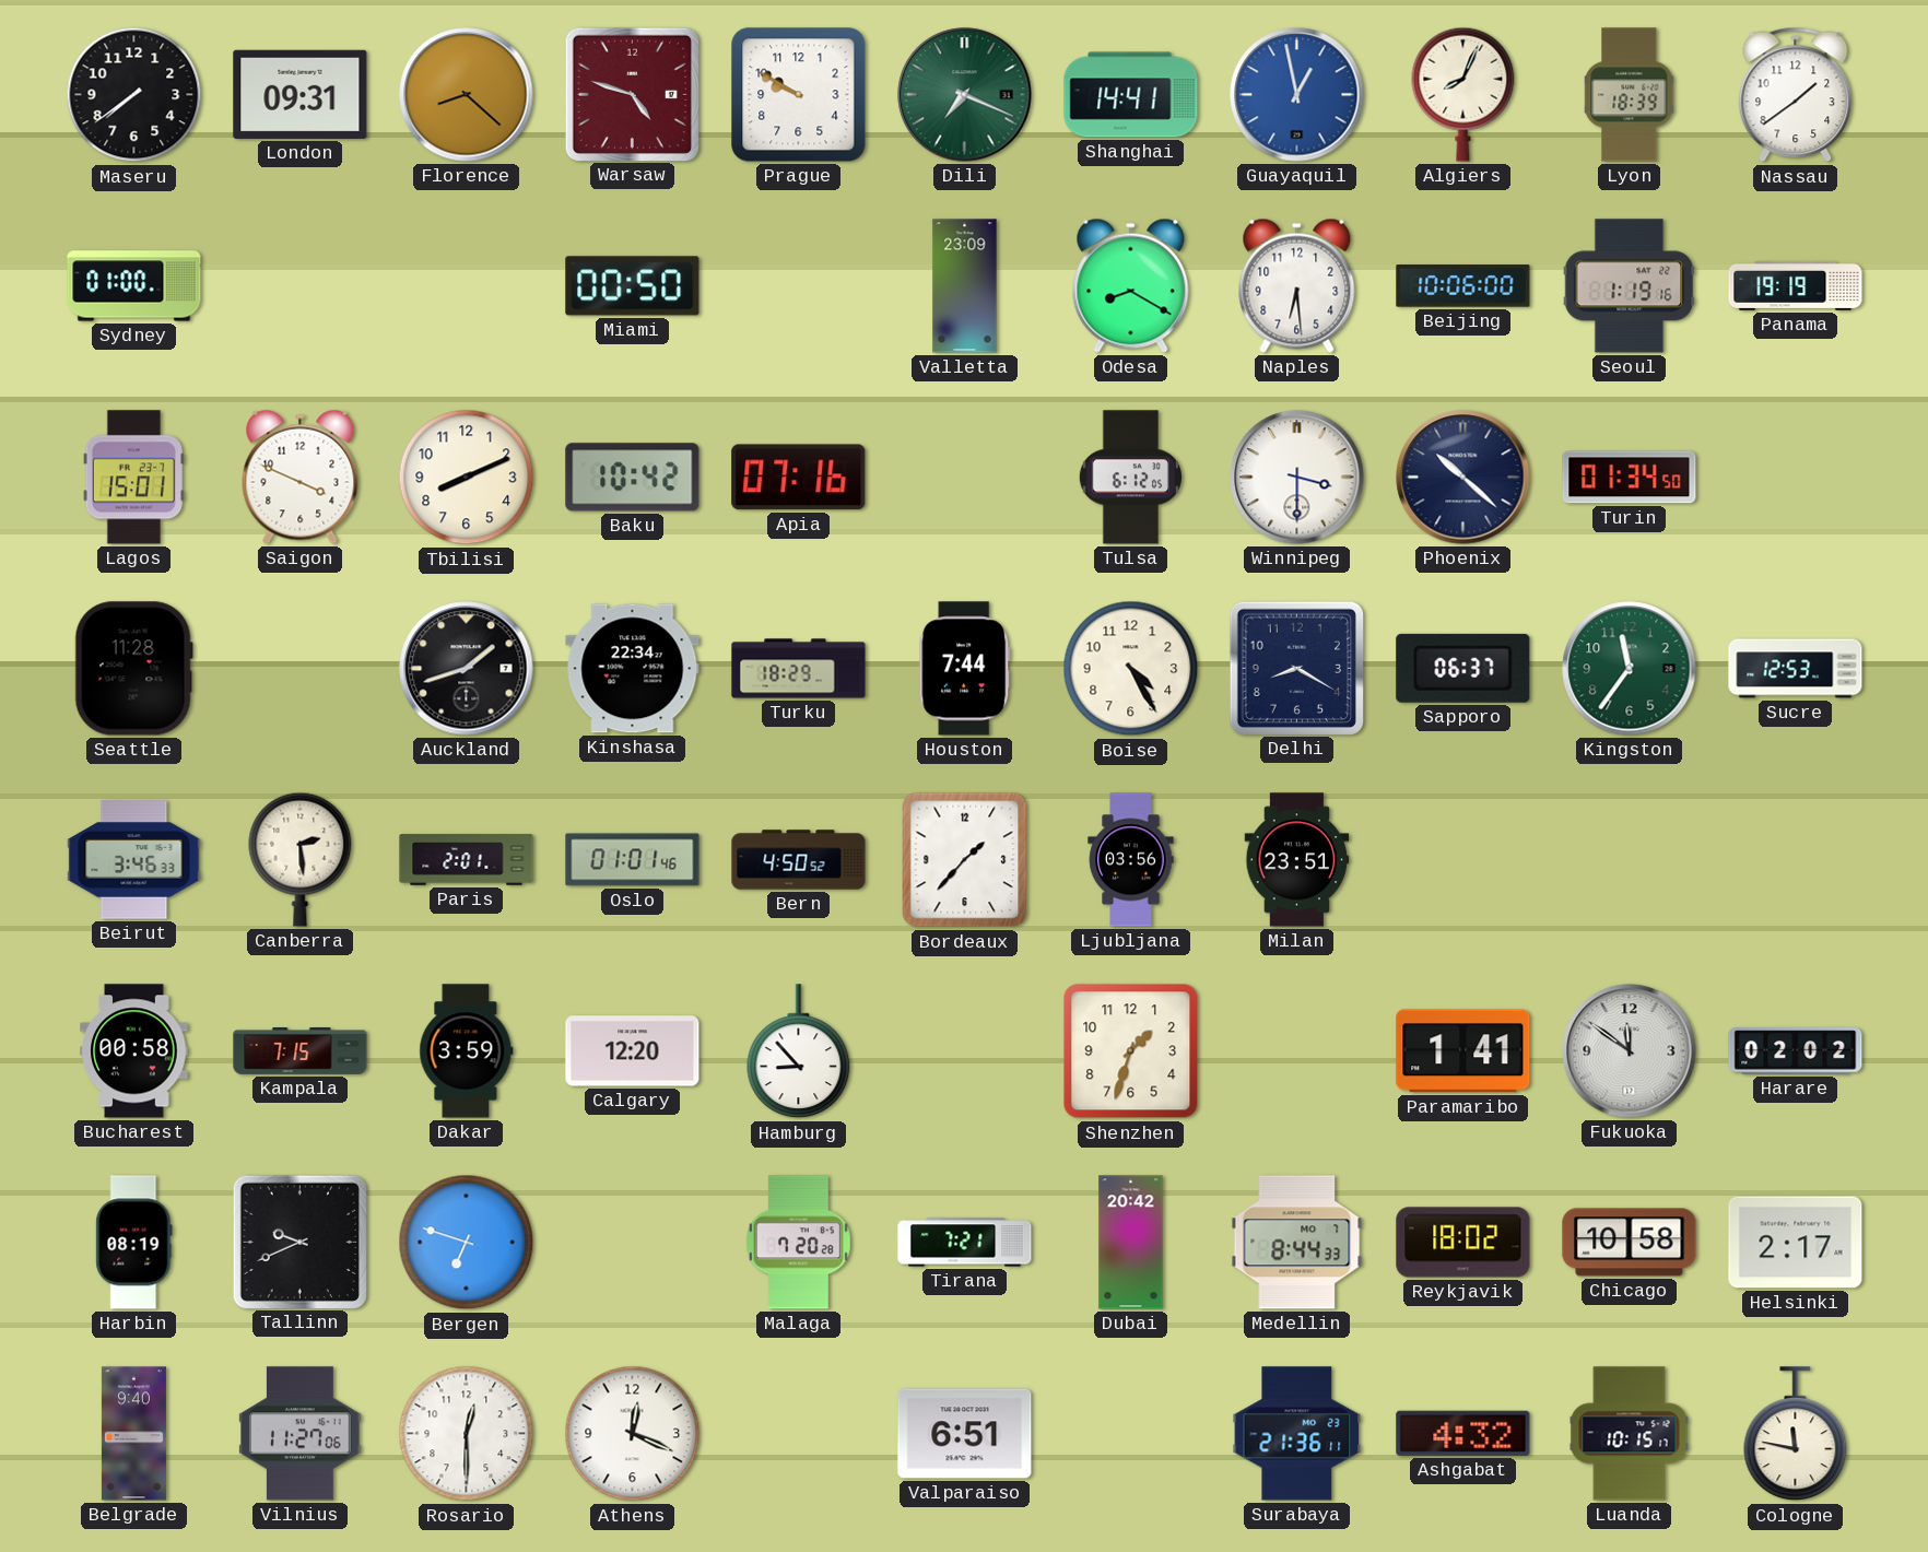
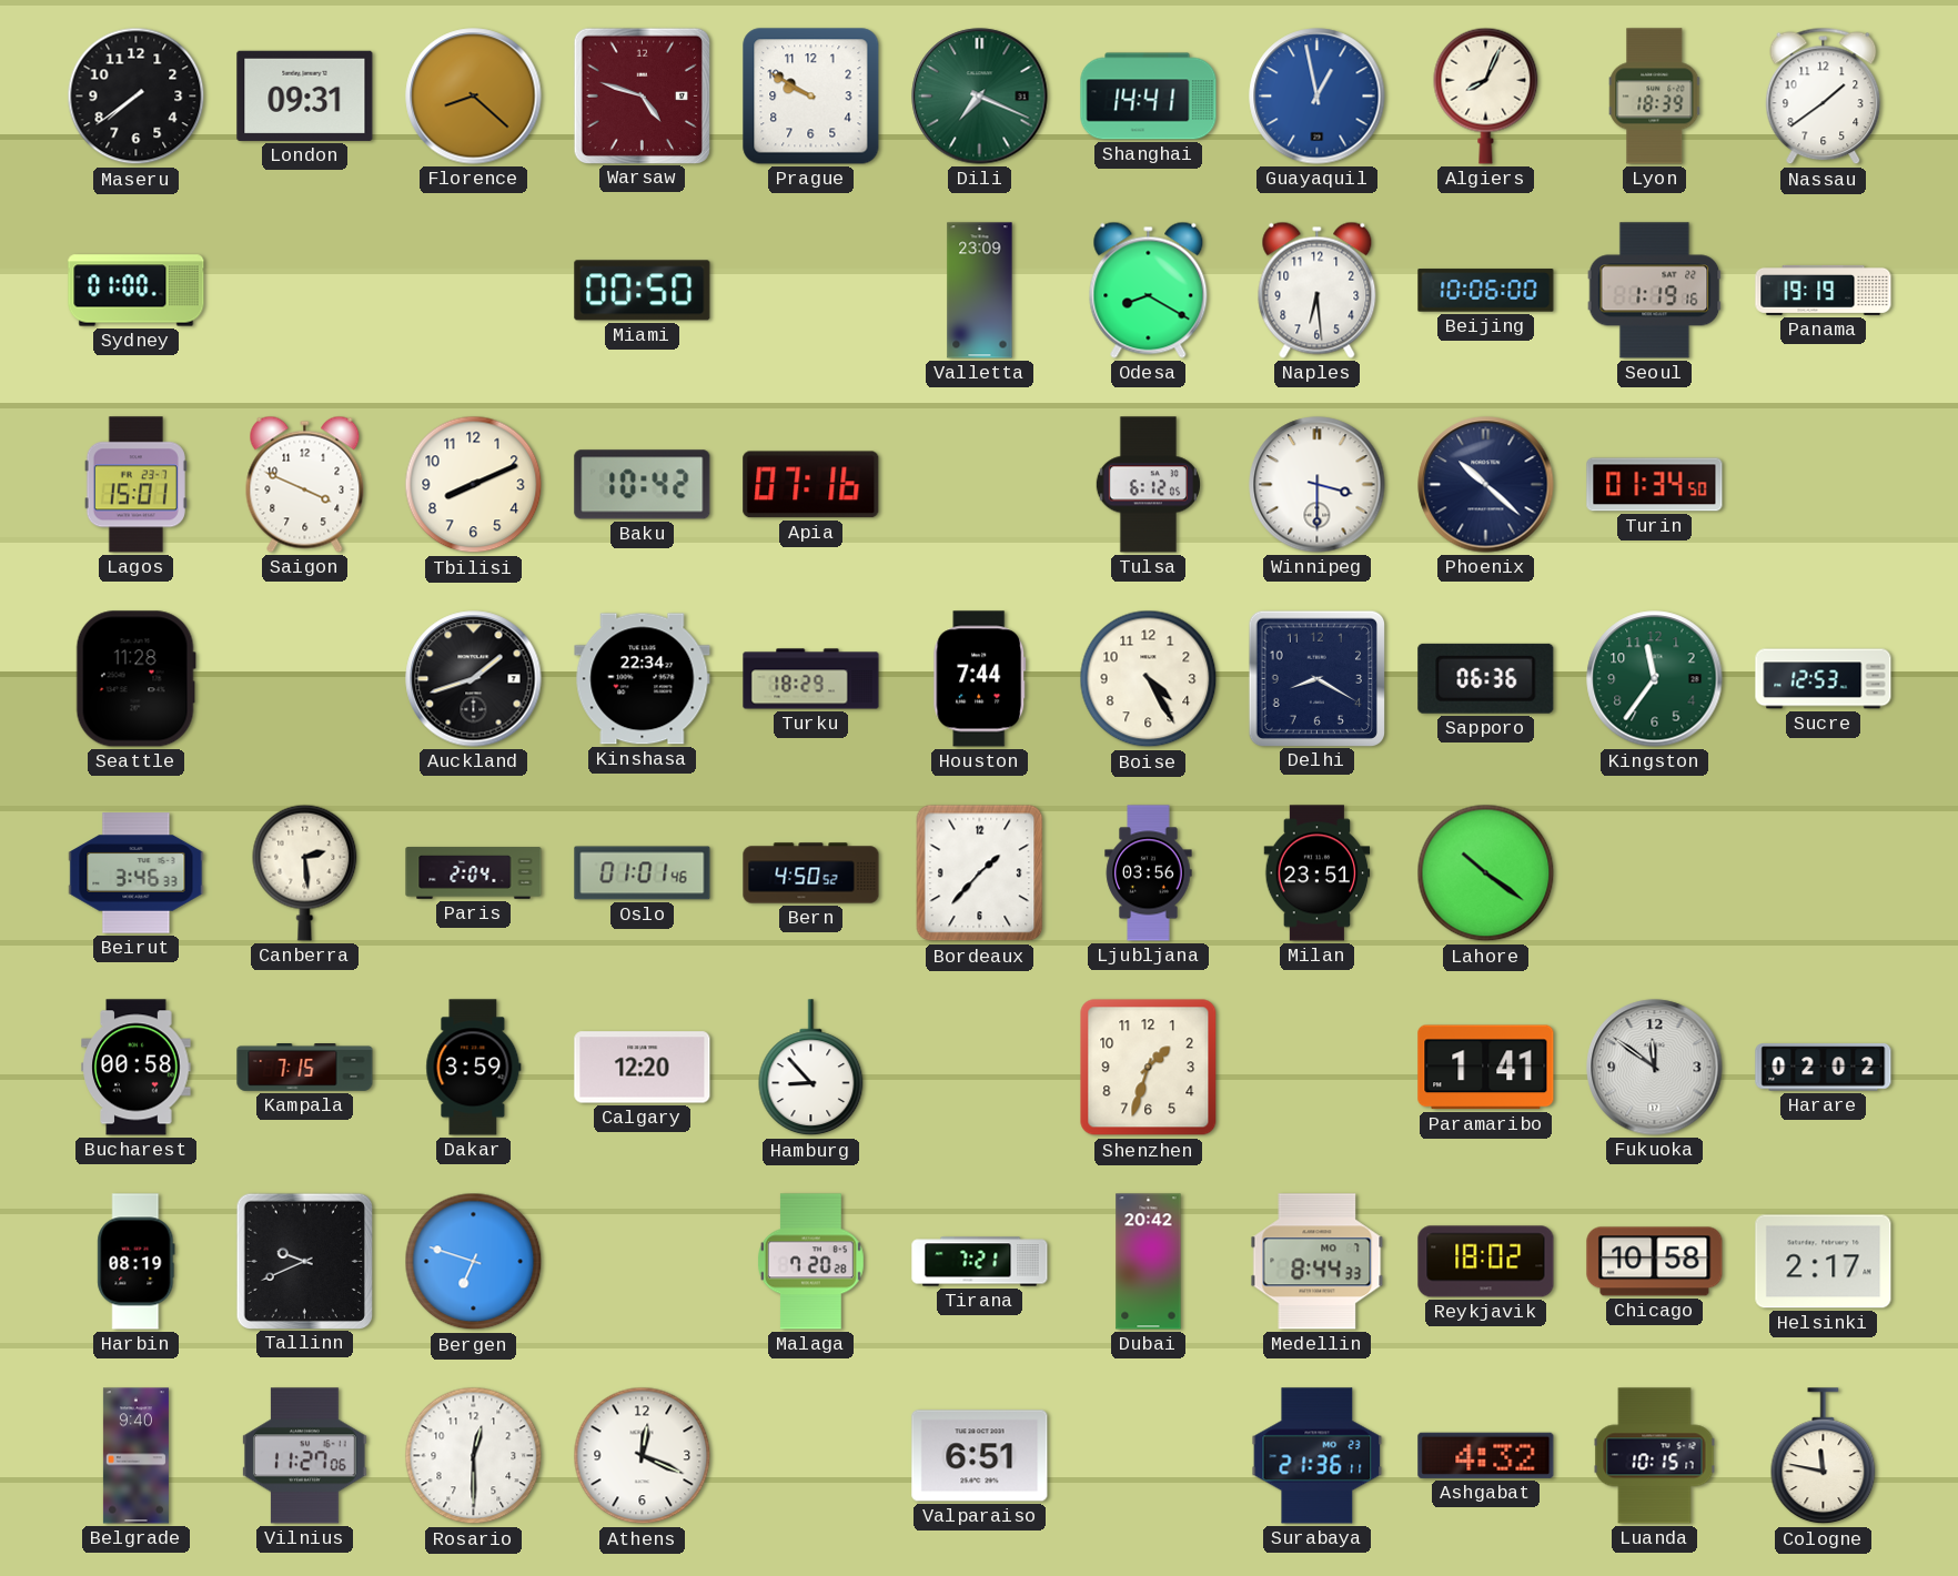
Sapporo: 06:37 -> 06:36 (1486, 678)
Paris: 2:01 -> 2:04 (474, 873)
Lahore: none -> 10:21 (1486, 873)
